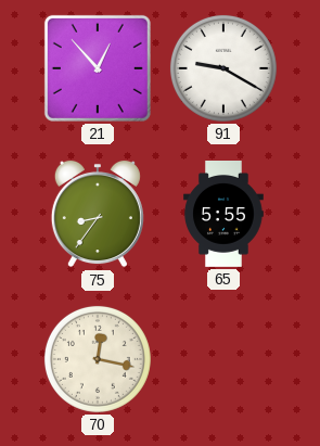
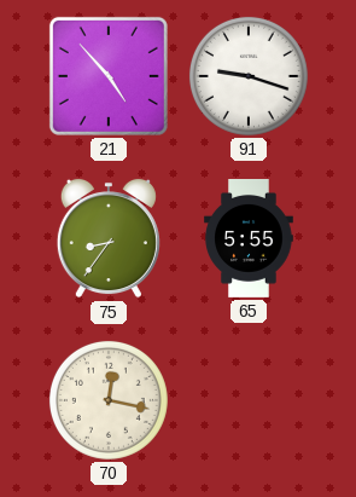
21: 12:53 -> 4:53 (109, 76)
91: 9:20 -> 9:18 (249, 76)
